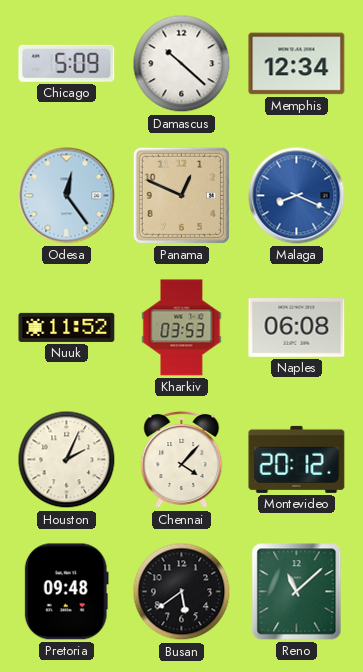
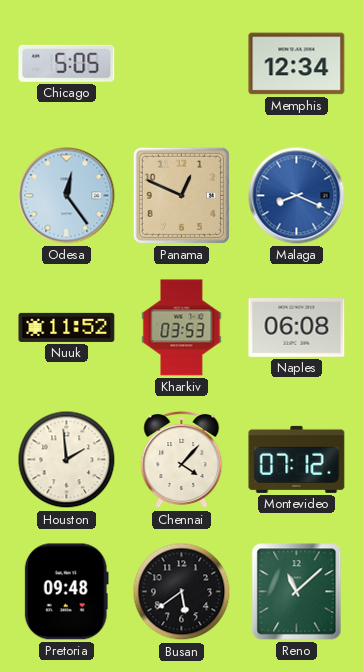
Chicago: 5:09 -> 5:05 (67, 63)
Damascus: 10:22 -> none (182, 64)
Houston: 2:04 -> 1:59 (67, 460)
Montevideo: 20:12 -> 07:12 (297, 459)
